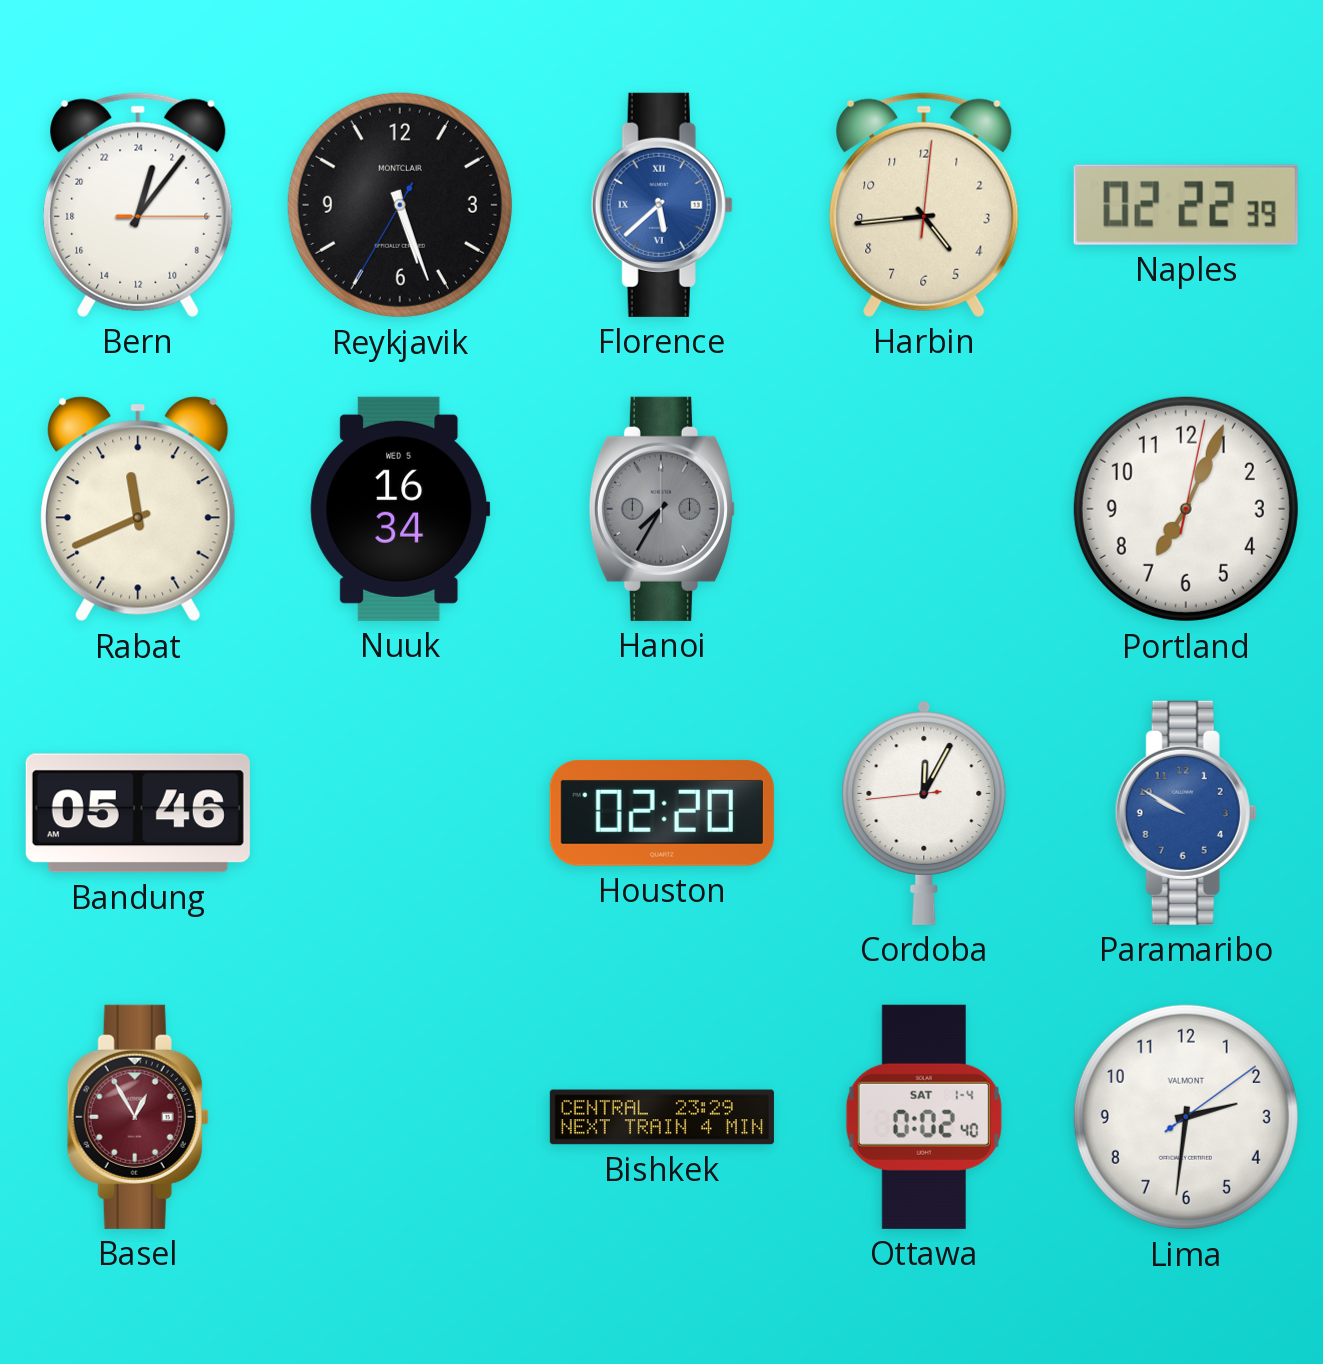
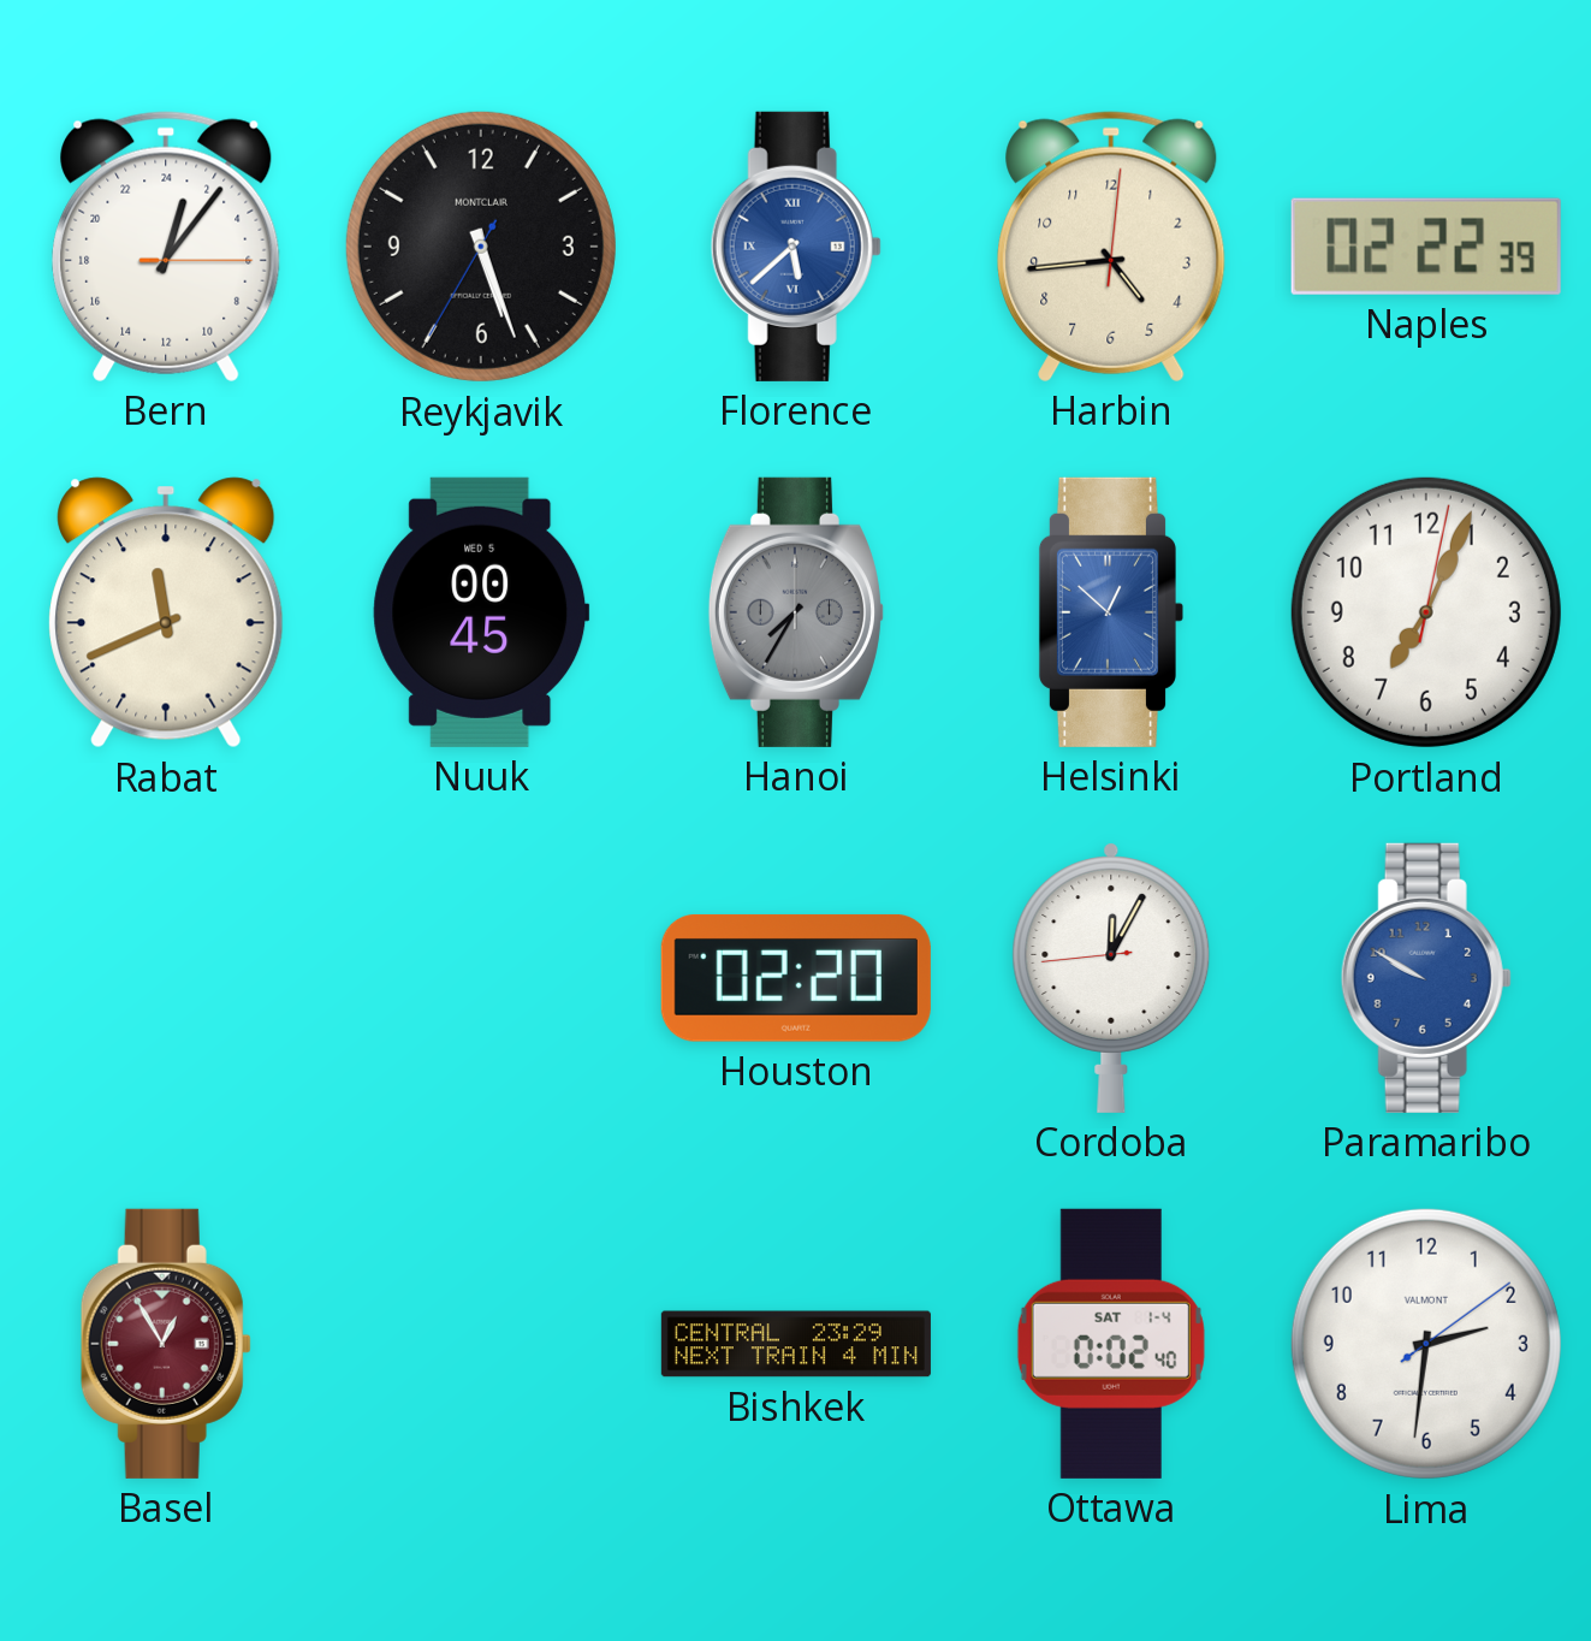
Nuuk: 16:34 -> 00:45 (481, 612)
Helsinki: none -> 12:52 (1111, 612)
Bandung: 05:46 -> none (138, 813)
